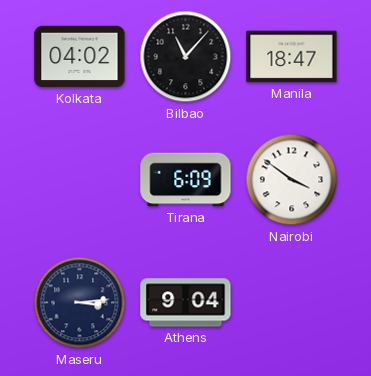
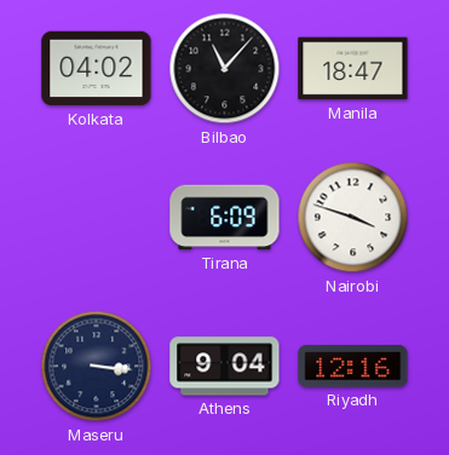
Nairobi: 3:51 -> 3:48 (353, 218)
Maseru: 3:14 -> 3:16 (97, 367)
Riyadh: none -> 12:16 (353, 367)
